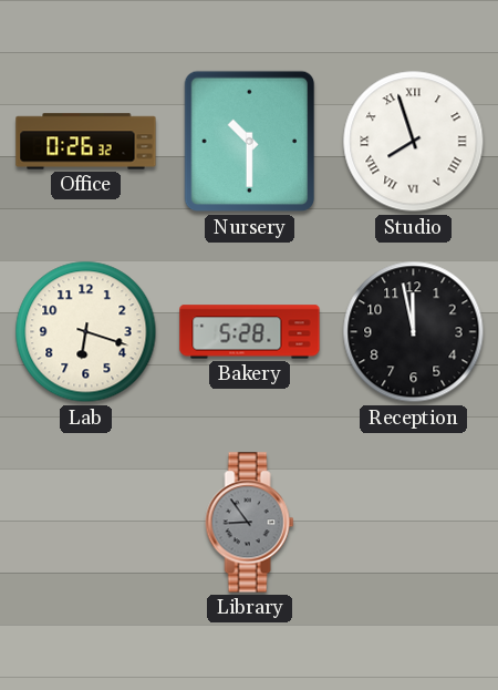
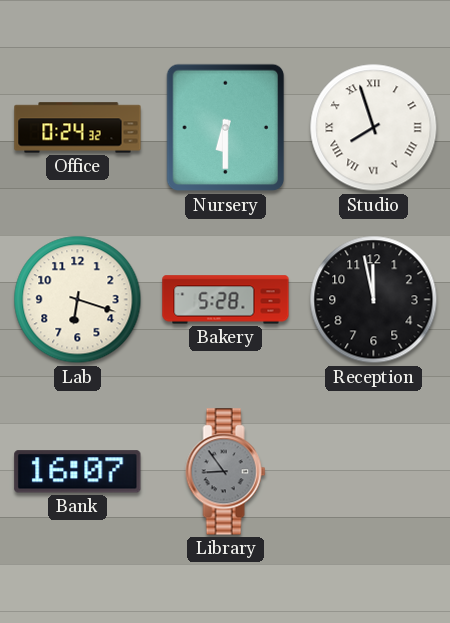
Office: 0:26 -> 0:24 (78, 128)
Nursery: 10:30 -> 6:30 (226, 128)
Bank: none -> 16:07 (78, 472)
